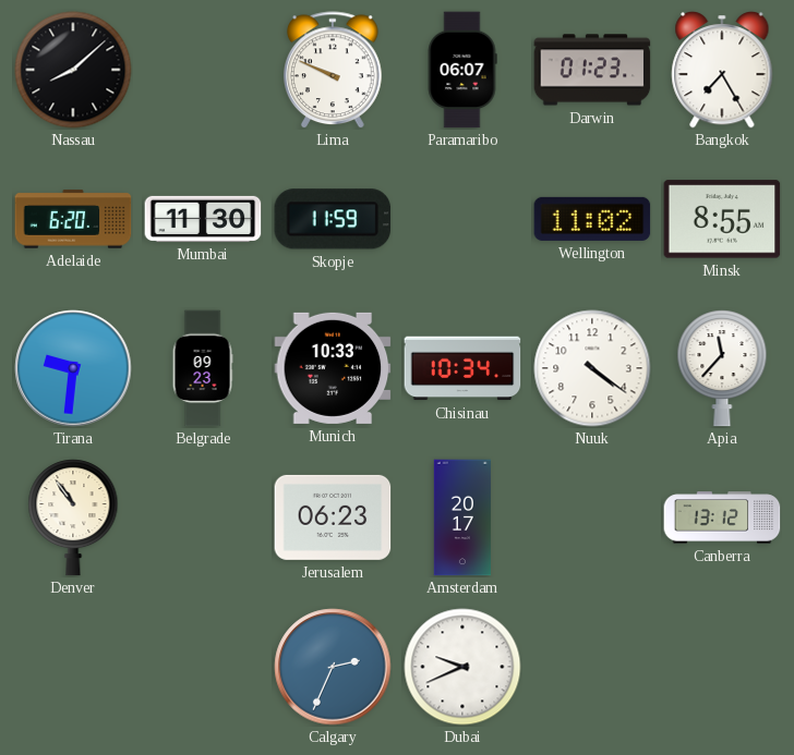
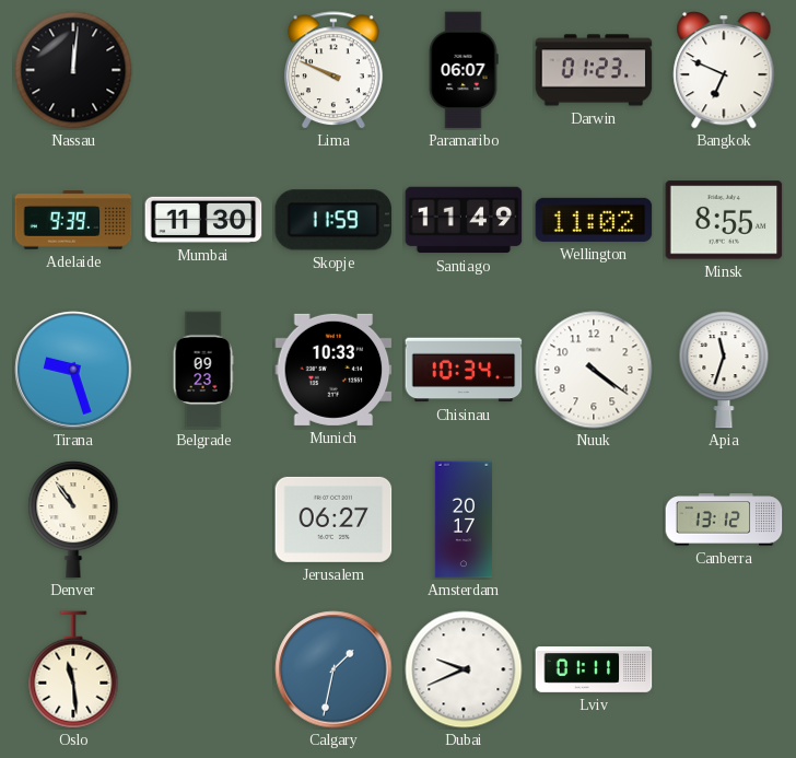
Nassau: 8:08 -> 12:01 (73, 70)
Bangkok: 7:25 -> 6:49 (724, 71)
Adelaide: 6:20 -> 9:39 (73, 220)
Santiago: none -> 11:49 (464, 220)
Tirana: 9:31 -> 9:27 (73, 370)
Apia: 11:37 -> 11:33 (724, 370)
Jerusalem: 06:23 -> 06:27 (333, 520)
Oslo: none -> 11:29 (73, 669)
Calgary: 2:34 -> 1:32 (333, 669)
Lviv: none -> 01:11 (594, 670)
